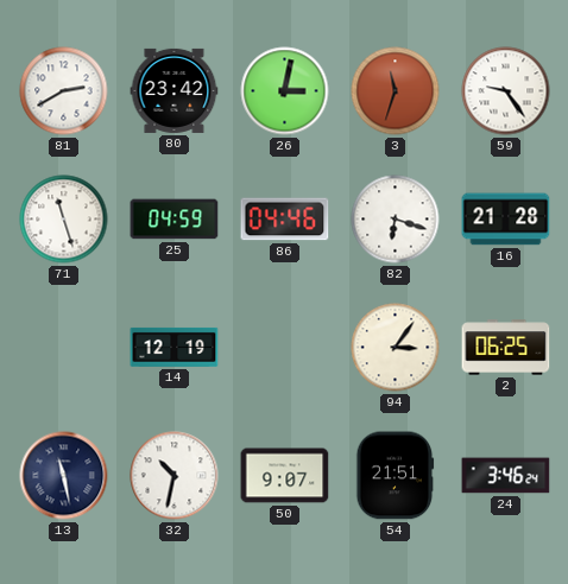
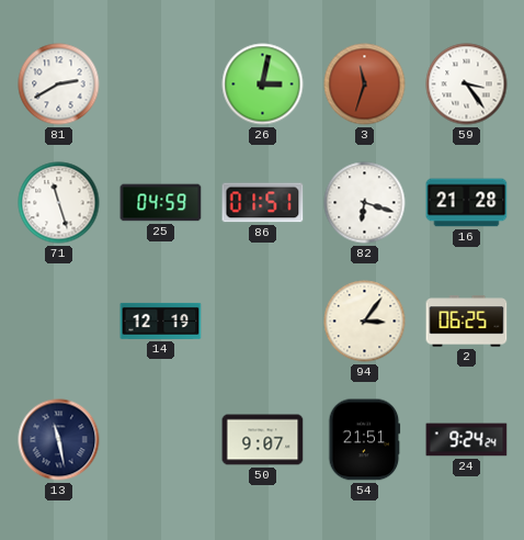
80: 23:42 -> none (175, 90)
59: 9:24 -> 3:24 (467, 85)
86: 04:46 -> 01:51 (263, 203)
32: 10:32 -> none (175, 476)
24: 3:46 -> 9:24 (467, 440)
